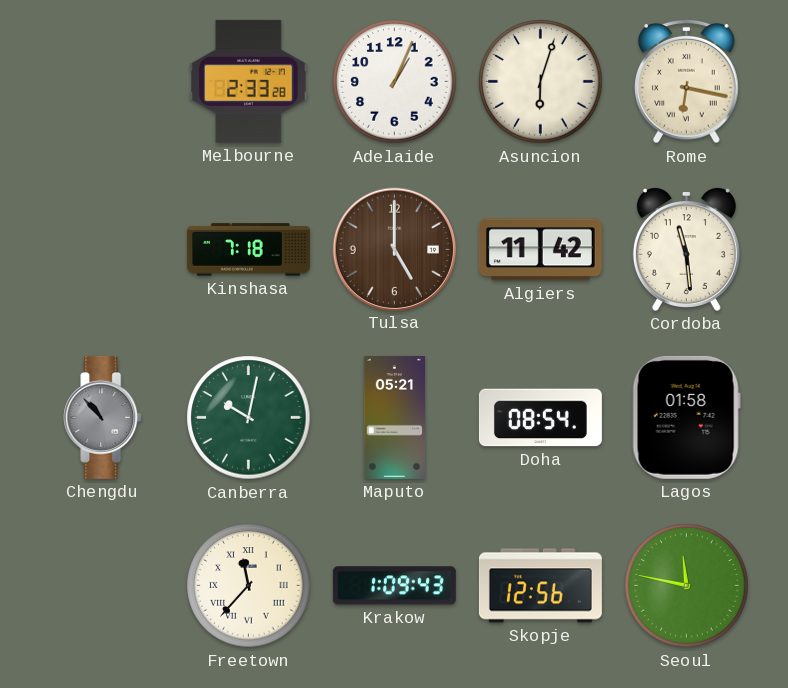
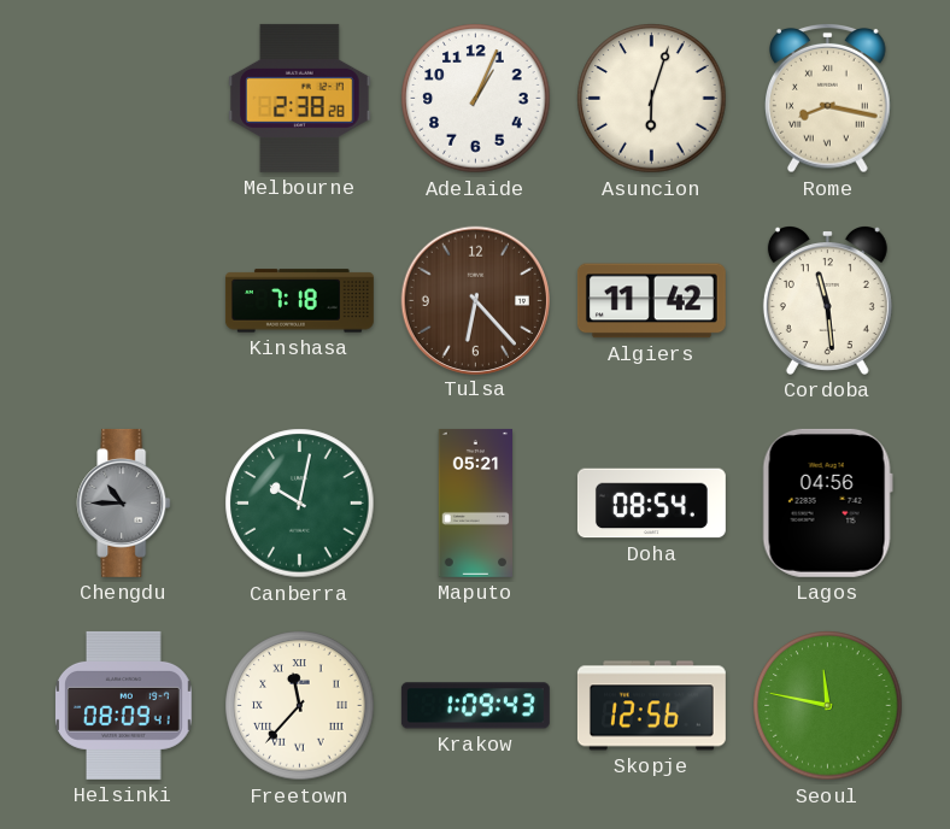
Melbourne: 2:33 -> 2:38 (300, 98)
Rome: 6:17 -> 8:17 (828, 98)
Tulsa: 5:00 -> 6:23 (475, 300)
Chengdu: 10:53 -> 10:45 (124, 502)
Lagos: 01:58 -> 04:56 (827, 502)
Helsinki: none -> 08:09 (124, 705)
